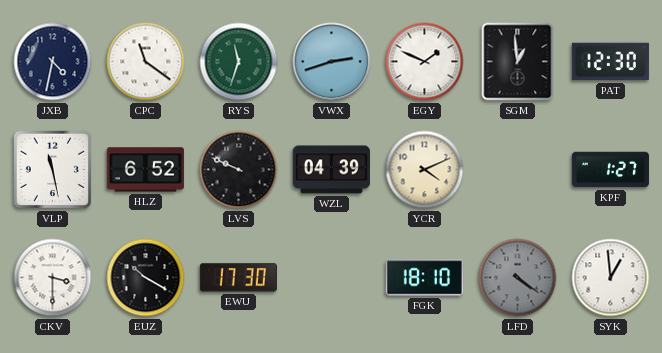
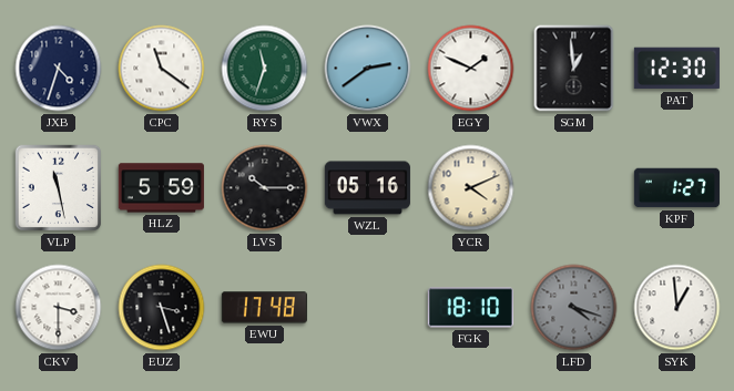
JXB: 4:32 -> 4:33 (59, 69)
VWX: 2:42 -> 2:39 (368, 69)
HLZ: 6:52 -> 5:59 (161, 188)
LVS: 9:49 -> 10:15 (265, 188)
WZL: 04:39 -> 05:16 (367, 188)
EUZ: 10:20 -> 3:27 (162, 308)
EWU: 17:30 -> 17:48 (264, 308)
LFD: 4:21 -> 4:18 (574, 308)
